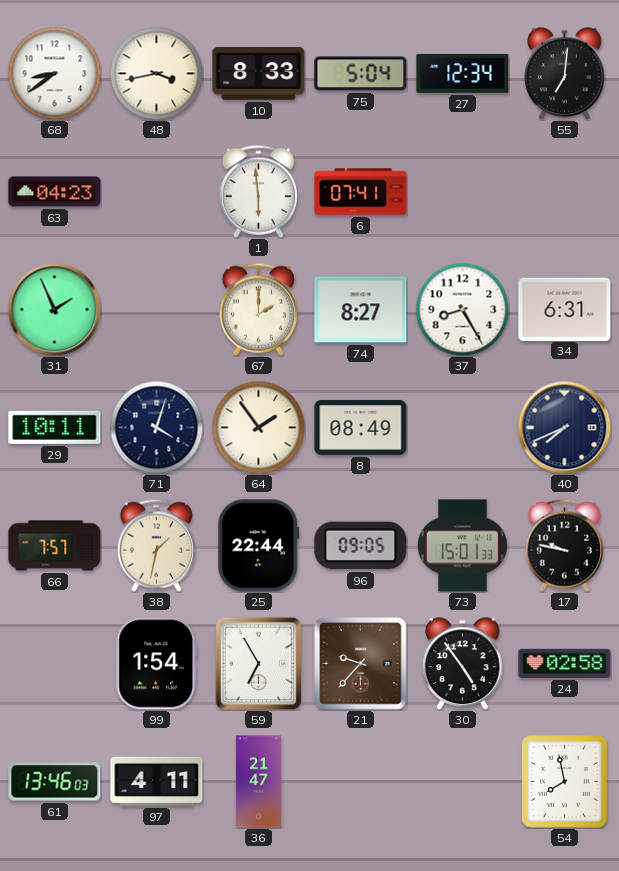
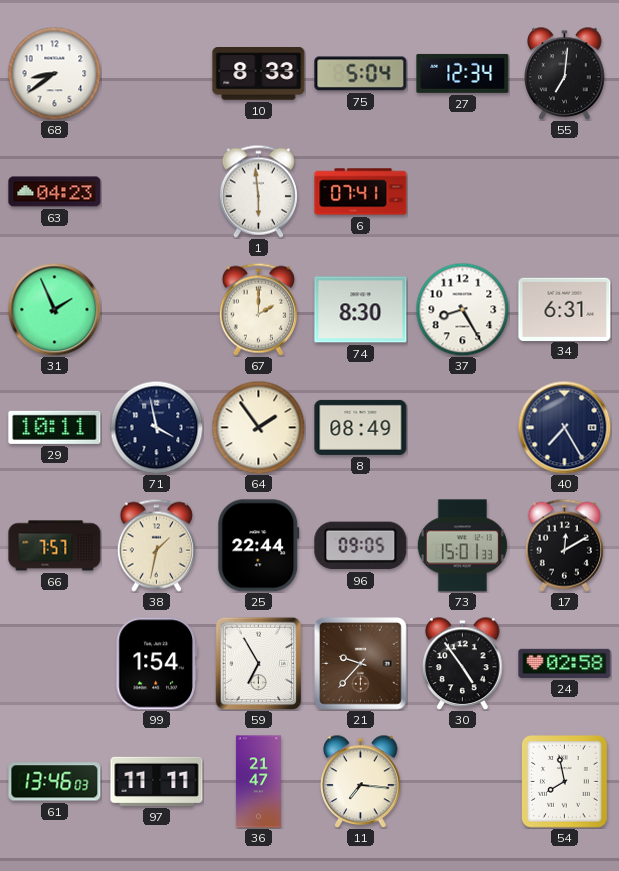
48: 3:43 -> none (156, 73)
74: 8:27 -> 8:30 (361, 310)
71: 4:03 -> 3:58 (156, 427)
40: 7:41 -> 7:25 (564, 427)
17: 9:47 -> 12:10 (564, 545)
97: 4:11 -> 11:11 (157, 781)
11: none -> 7:16 (361, 781)
